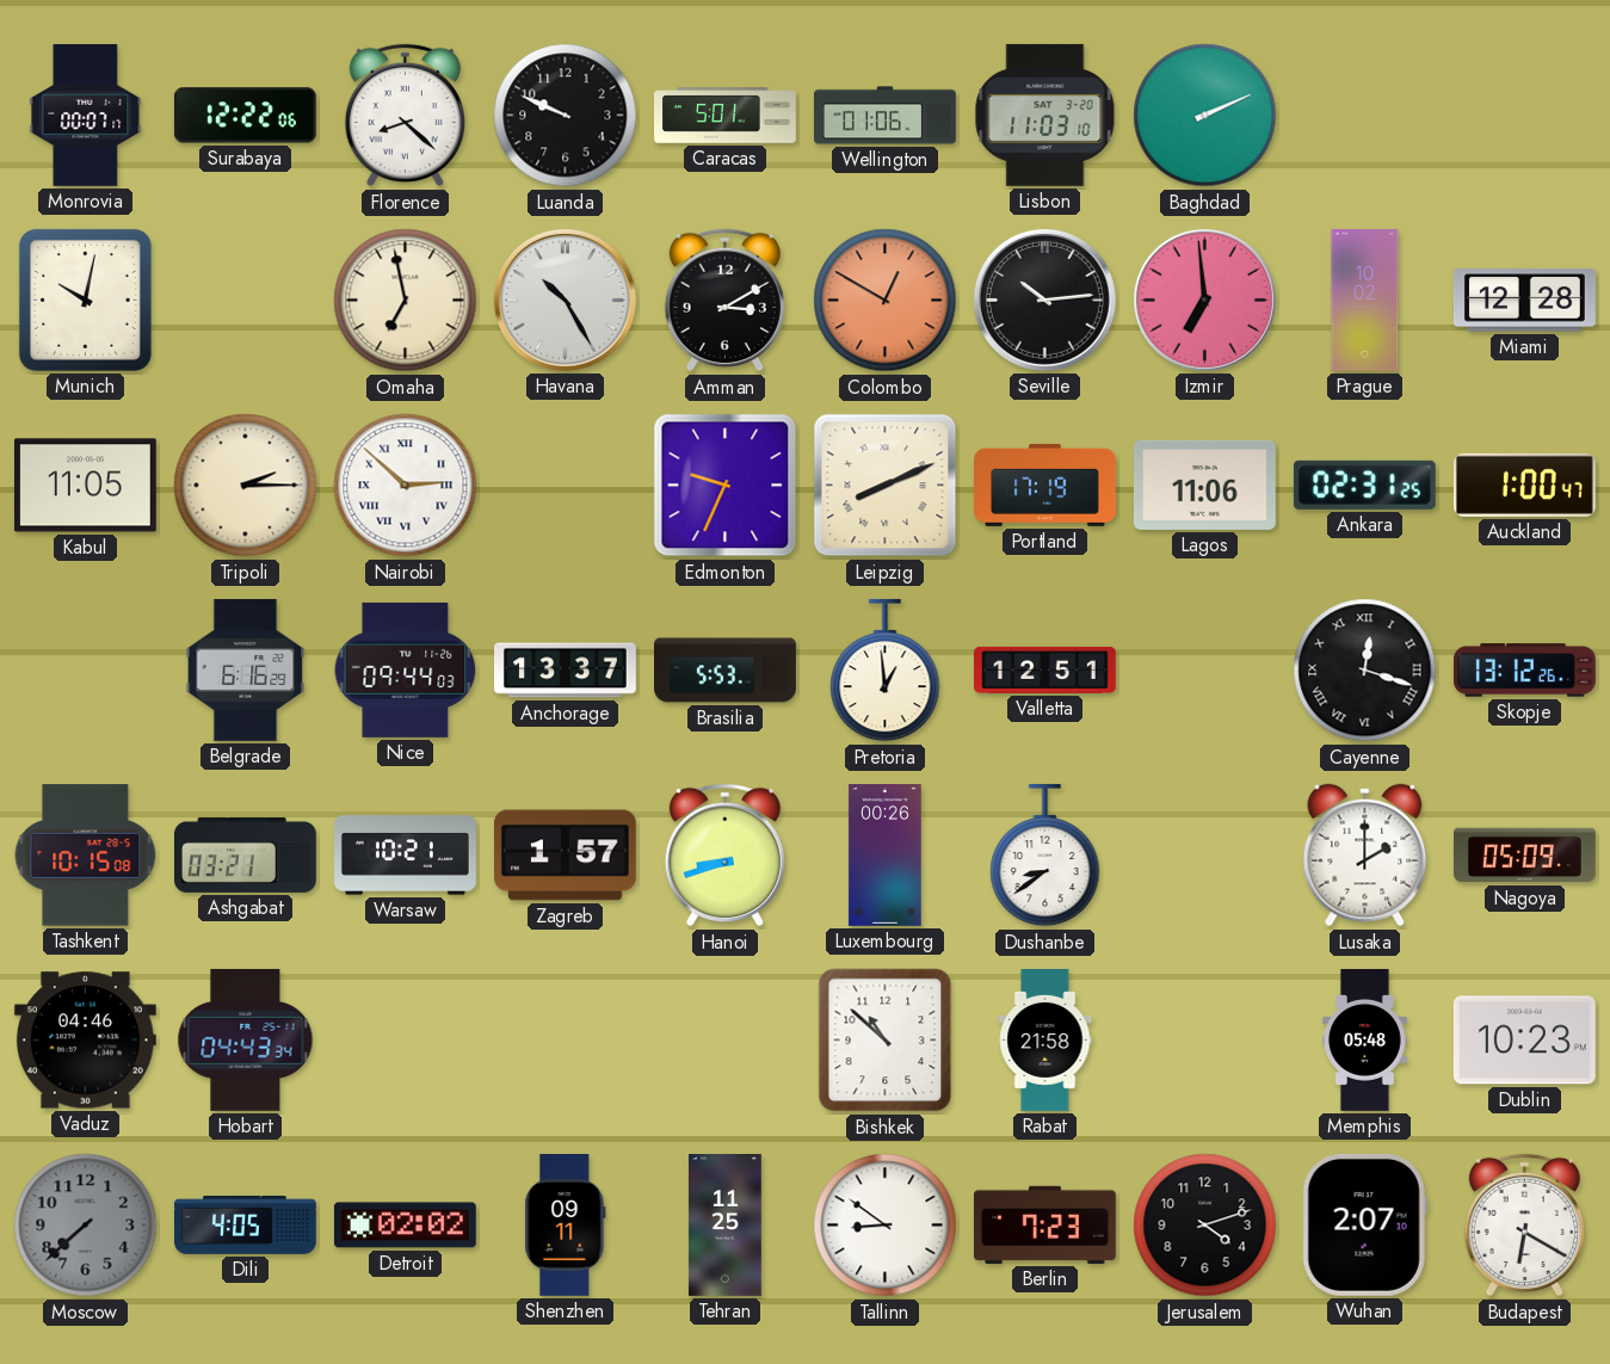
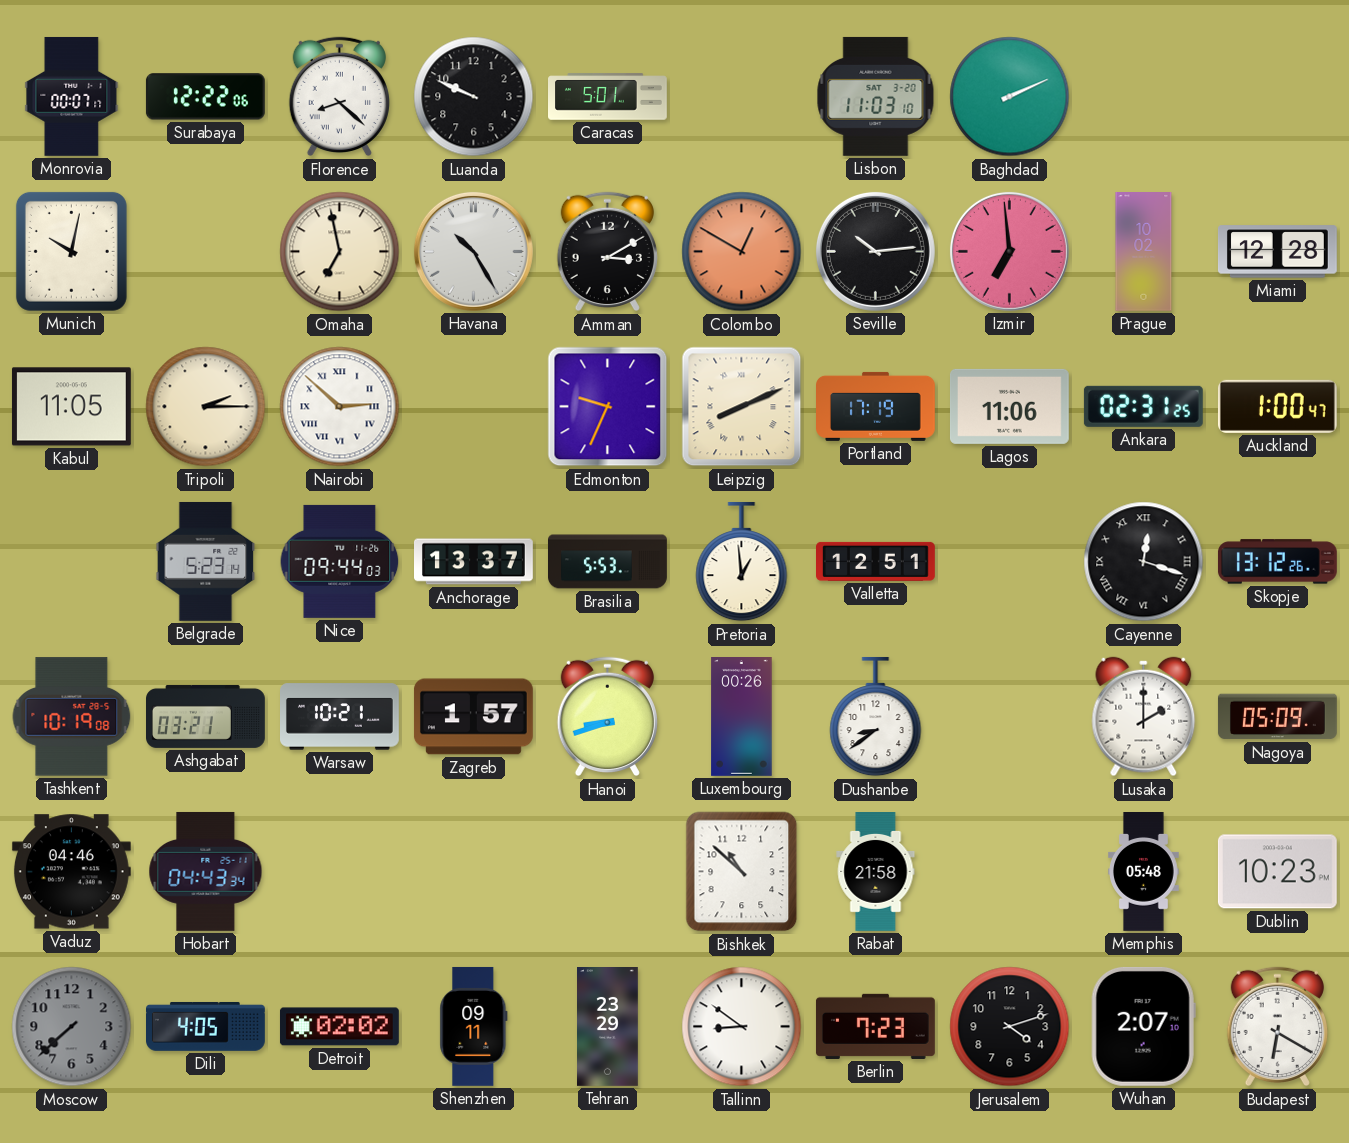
Wellington: 01:06 -> none (886, 116)
Belgrade: 6:16 -> 5:23 (206, 561)
Tashkent: 10:15 -> 10:19 (72, 717)
Tehran: 11:25 -> 23:29 (608, 1027)
